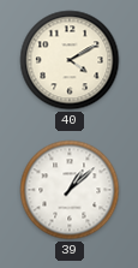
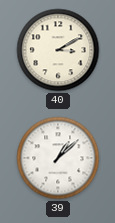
40: 4:10 -> 3:10 (58, 50)
